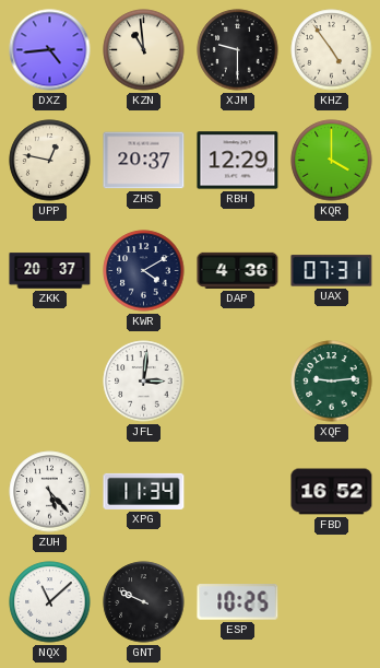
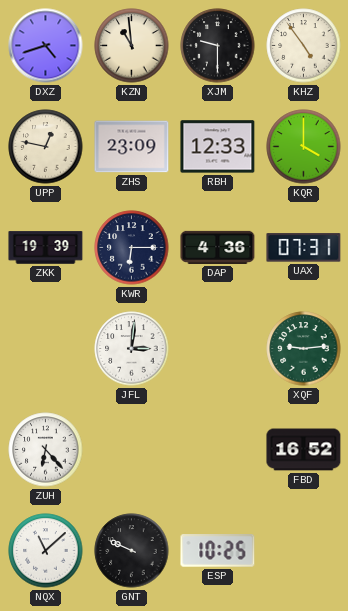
DXZ: 4:44 -> 4:42 (46, 46)
ZHS: 20:37 -> 23:09 (132, 147)
RBH: 12:29 -> 12:33 (218, 147)
ZKK: 20:37 -> 19:39 (46, 248)
KWR: 4:10 -> 6:15 (132, 248)
ZUH: 5:23 -> 6:23 (46, 450)
XPG: 11:34 -> none (144, 491)
